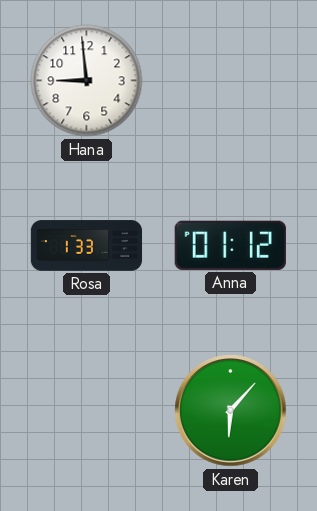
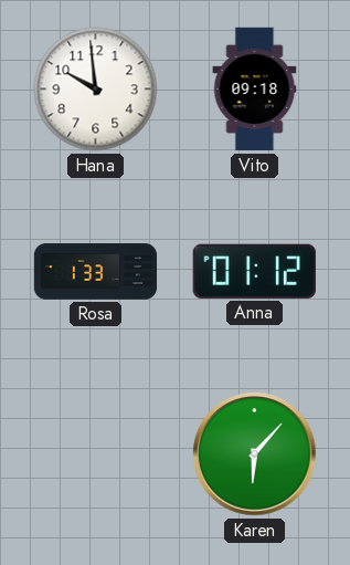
Hana: 8:59 -> 9:59 (96, 90)
Vito: none -> 09:18 (255, 90)
